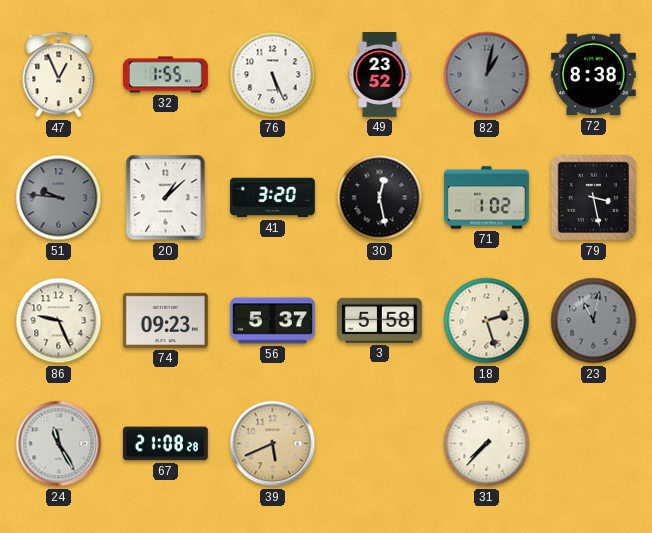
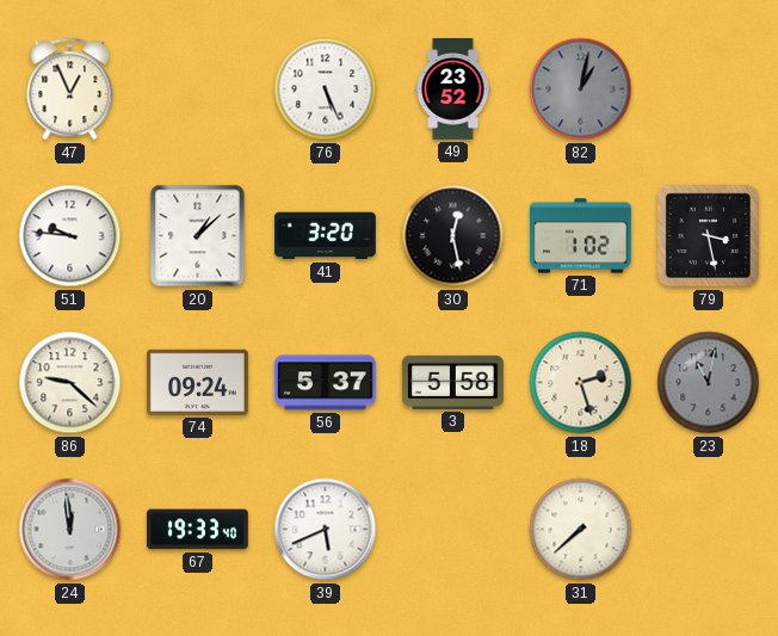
32: 1:55 -> none (166, 75)
72: 8:38 -> none (593, 75)
51 dial: grey -> white (70, 236)
86: 9:26 -> 9:22 (70, 383)
74: 09:23 -> 09:24 (197, 382)
24: 11:25 -> 11:59 (70, 530)
67: 21:08 -> 19:33 (197, 530)
39 dial: champagne -> white (326, 530)
31: 7:37 -> 7:38 (581, 530)
